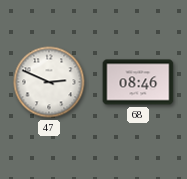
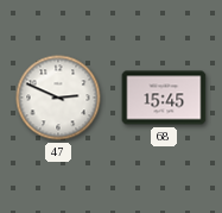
68: 08:46 -> 15:45 (164, 98)
